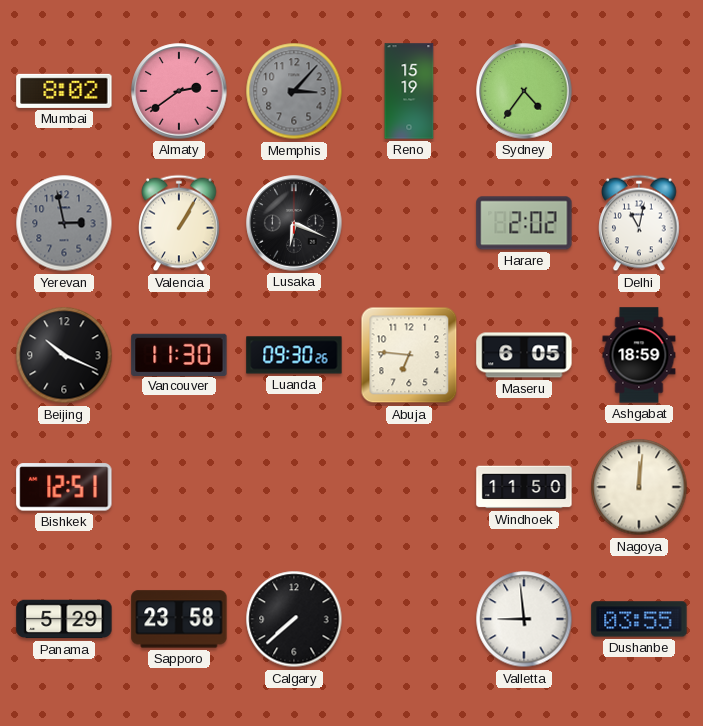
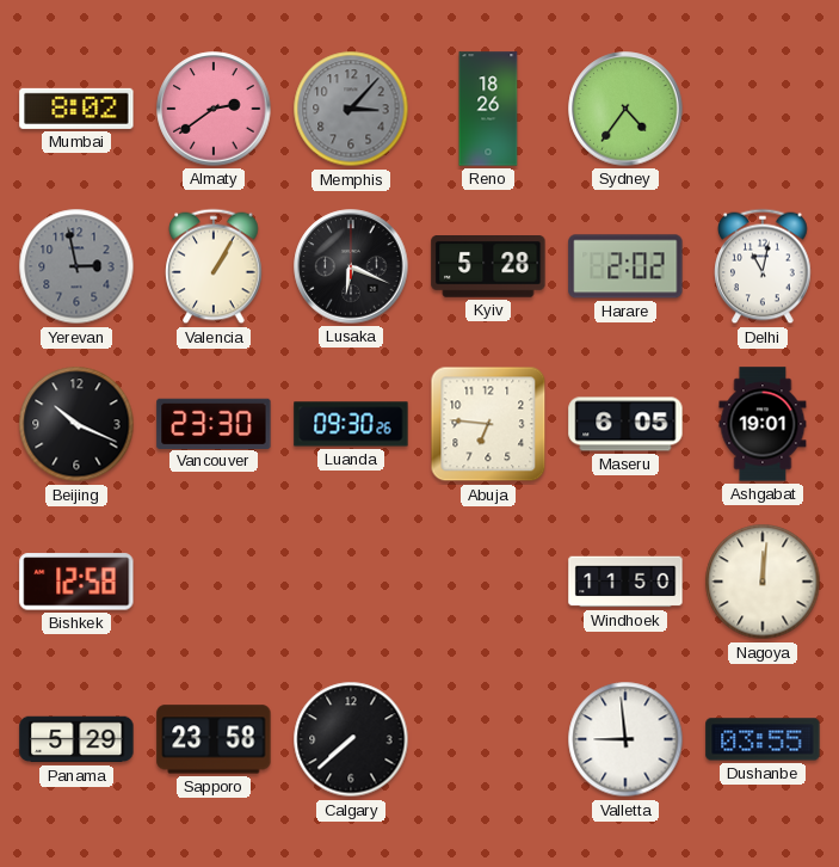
Reno: 15:19 -> 18:26 (488, 109)
Kyiv: none -> 5:28 (488, 268)
Vancouver: 11:30 -> 23:30 (214, 423)
Ashgabat: 18:59 -> 19:01 (763, 424)
Bishkek: 12:51 -> 12:58 (76, 582)
